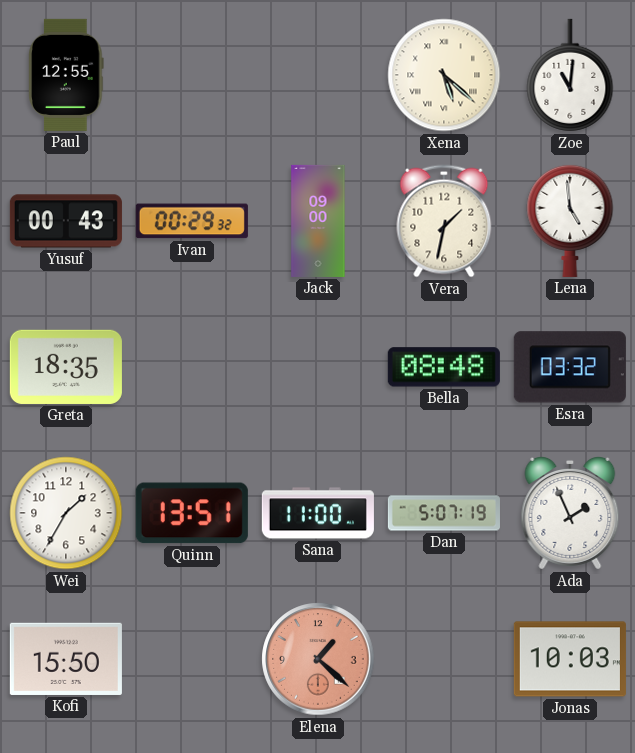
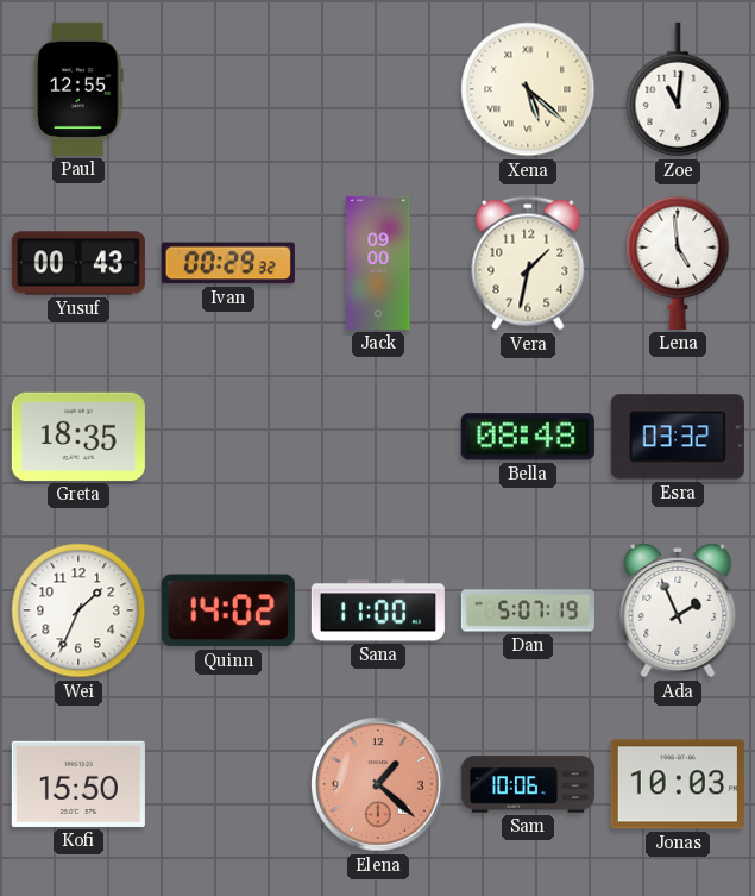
Wei: 1:35 -> 1:34 (78, 610)
Quinn: 13:51 -> 14:02 (228, 610)
Sam: none -> 10:06 (528, 784)
